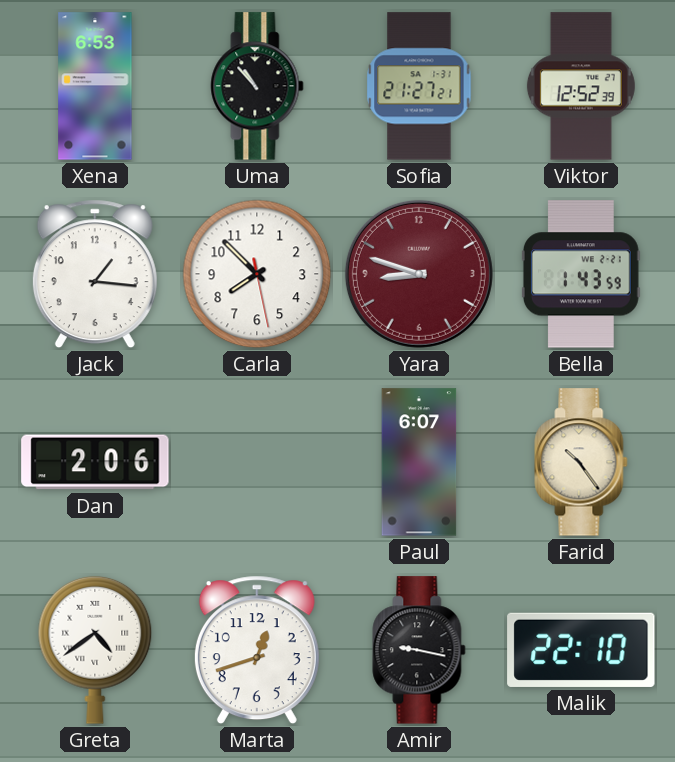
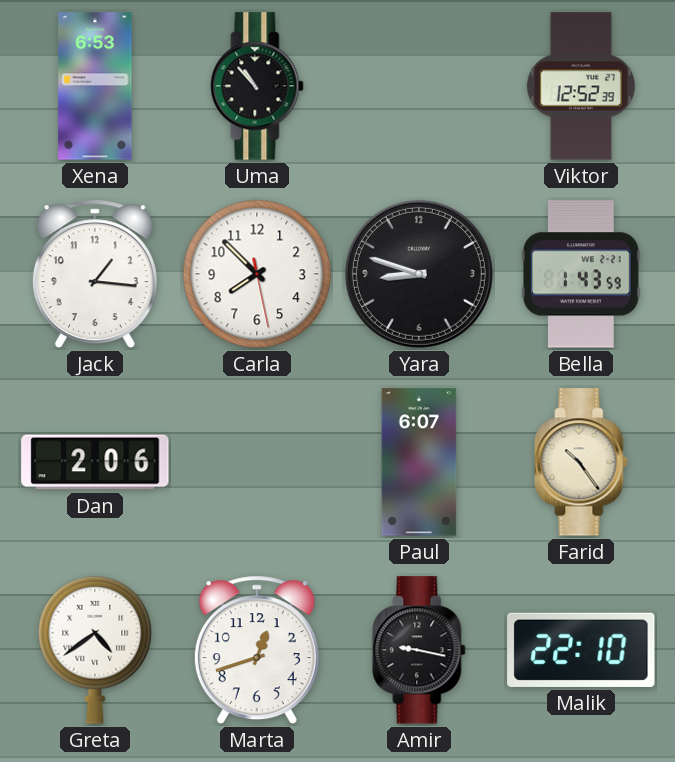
Sofia: 21:27 -> none (419, 86)
Yara dial: burgundy -> black (419, 274)
